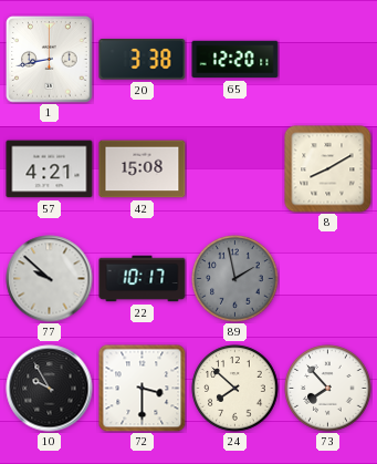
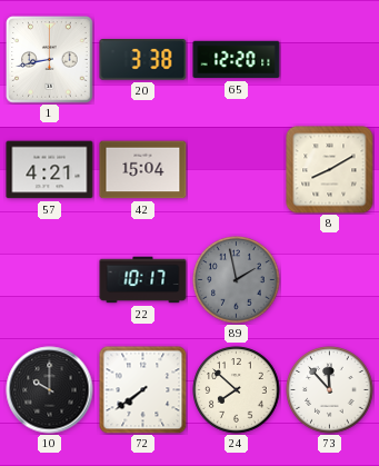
42: 15:08 -> 15:04 (143, 170)
77: 9:52 -> none (50, 279)
10: 9:55 -> 10:00 (50, 390)
72: 3:30 -> 7:39 (143, 390)
73: 7:53 -> 11:53 (330, 390)
